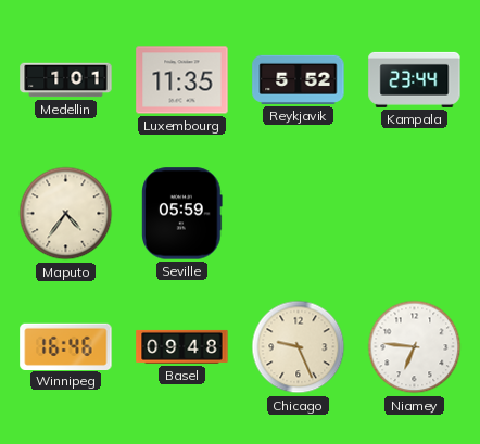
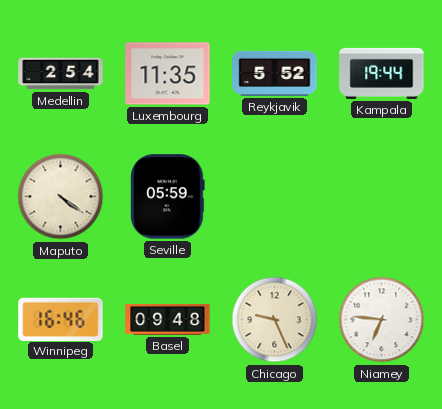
Medellin: 1:01 -> 2:54 (61, 74)
Kampala: 23:44 -> 19:44 (382, 73)
Maputo: 4:36 -> 4:21 (61, 197)
